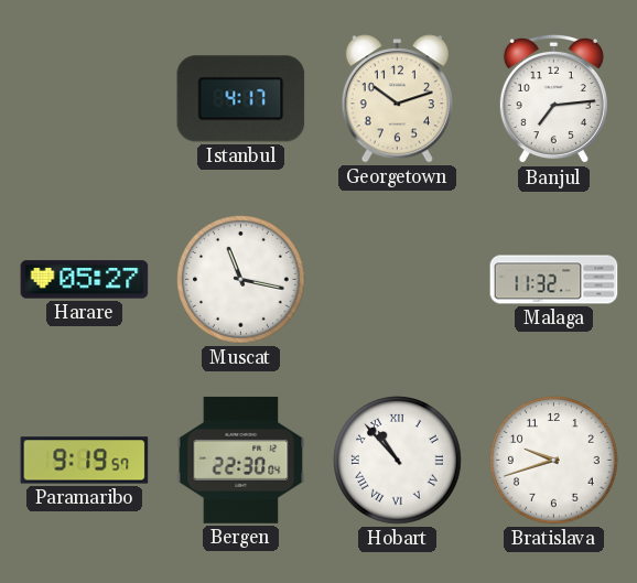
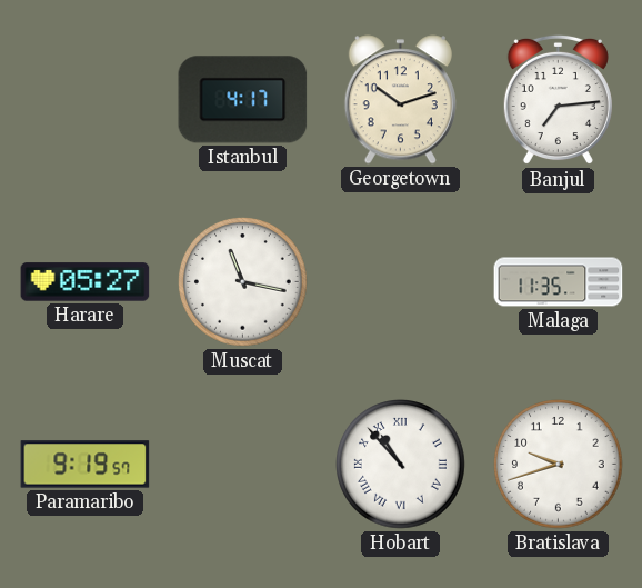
Malaga: 11:32 -> 11:35 (559, 282)
Bergen: 22:30 -> none (241, 460)
